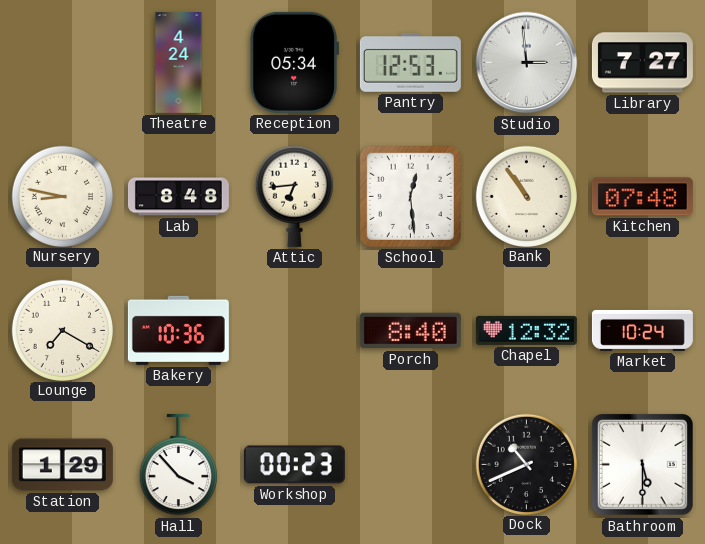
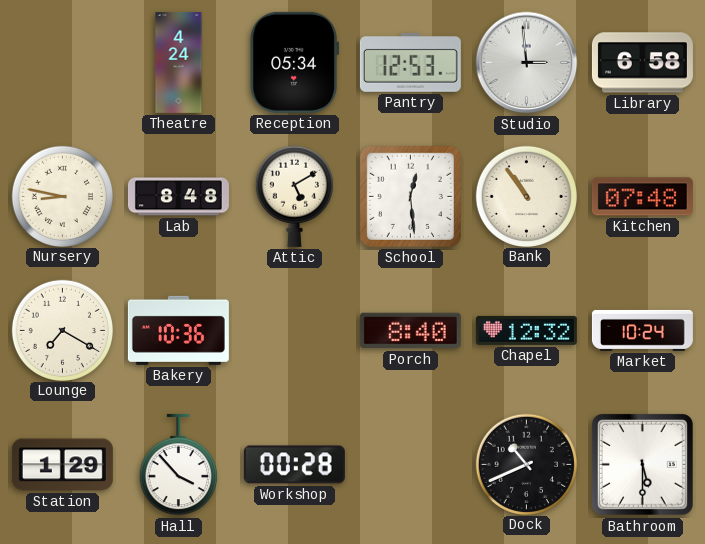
Library: 7:27 -> 6:58 (642, 63)
Attic: 6:44 -> 5:10 (294, 196)
Workshop: 00:23 -> 00:28 (294, 465)
